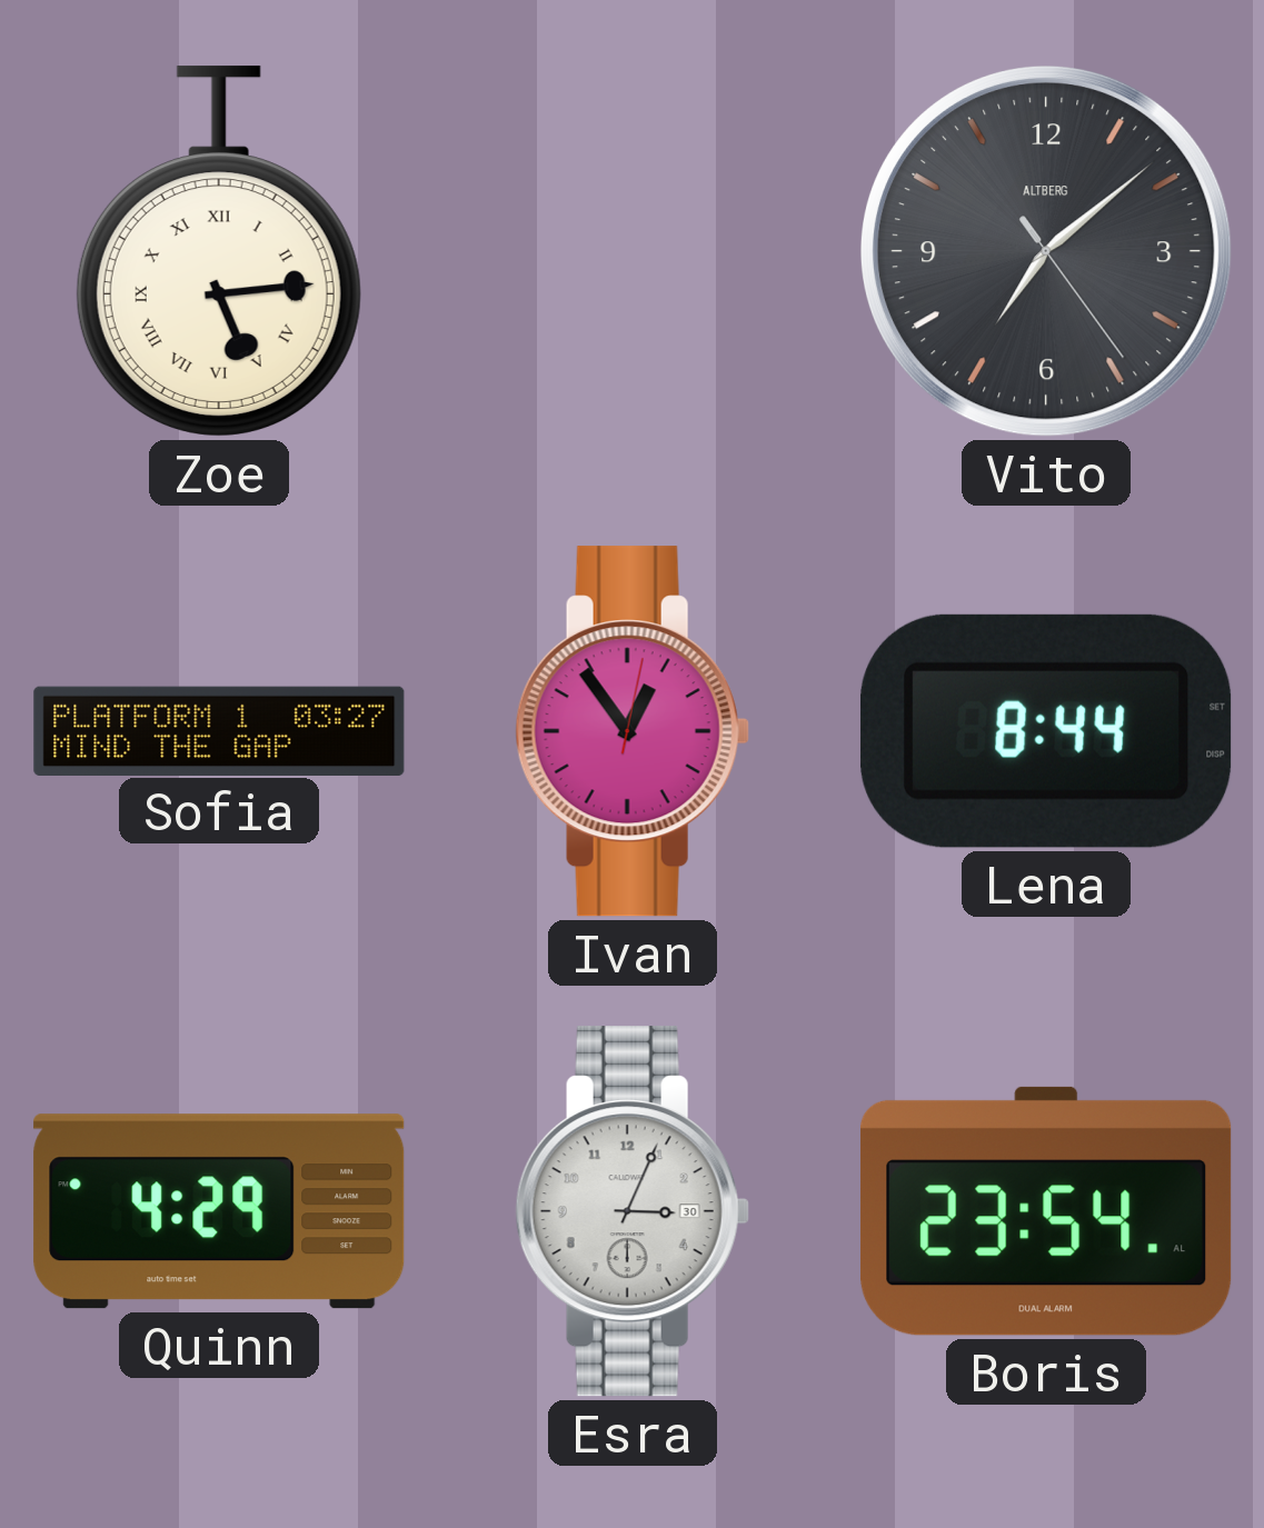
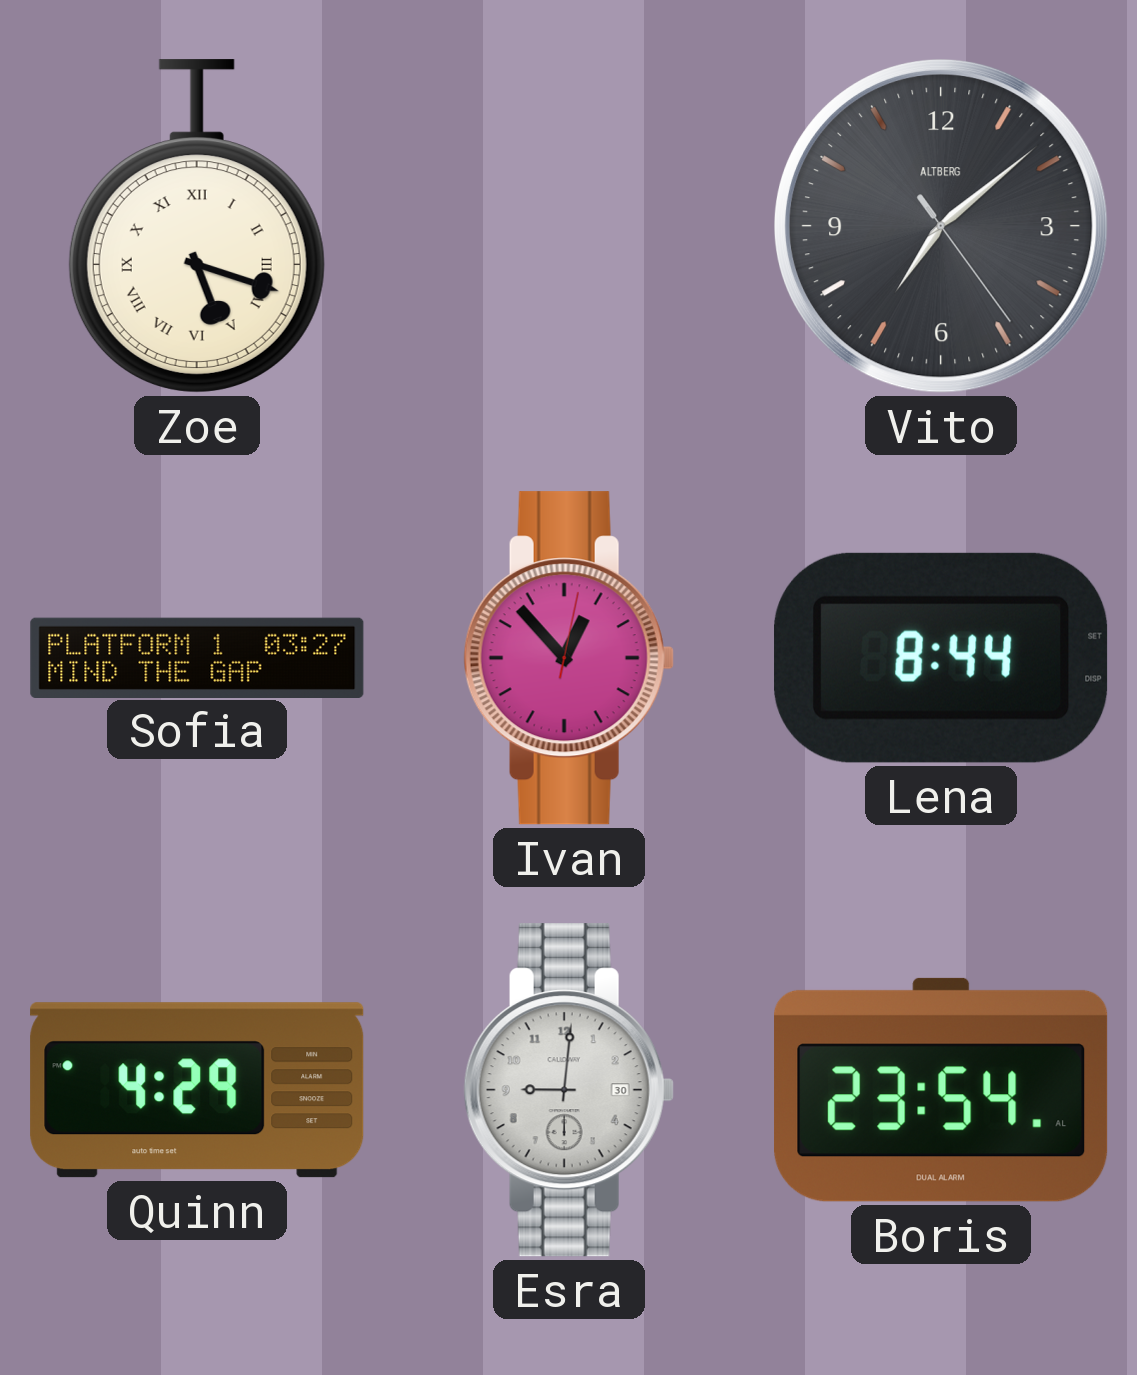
Zoe: 5:14 -> 5:18 (197, 226)
Ivan: 12:54 -> 12:53 (569, 658)
Esra: 3:04 -> 9:01 (569, 1090)
